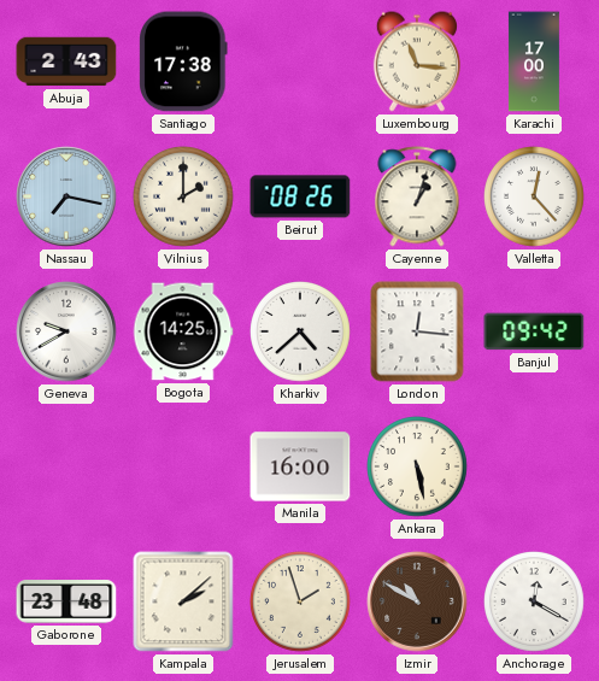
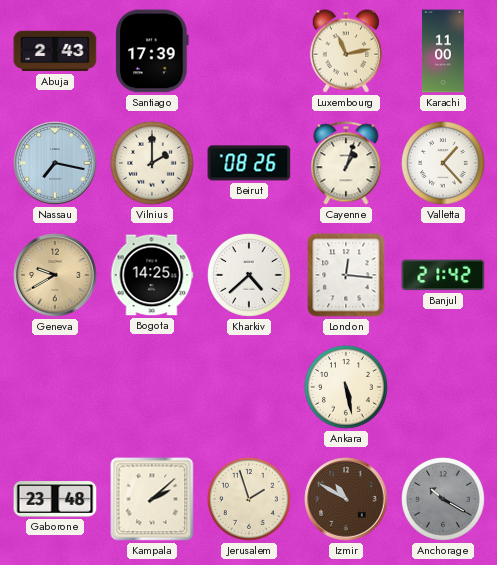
Santiago: 17:38 -> 17:39 (152, 51)
Luxembourg: 11:16 -> 11:13 (346, 51)
Karachi: 17:00 -> 11:00 (443, 51)
Valletta: 12:23 -> 1:23 (444, 164)
Geneva dial: white -> champagne (55, 275)
Banjul: 09:42 -> 21:42 (443, 275)
Manila: 16:00 -> none (300, 466)
Anchorage: 12:20 -> 10:20 (444, 500)
Anchorage dial: white -> grey (444, 500)
